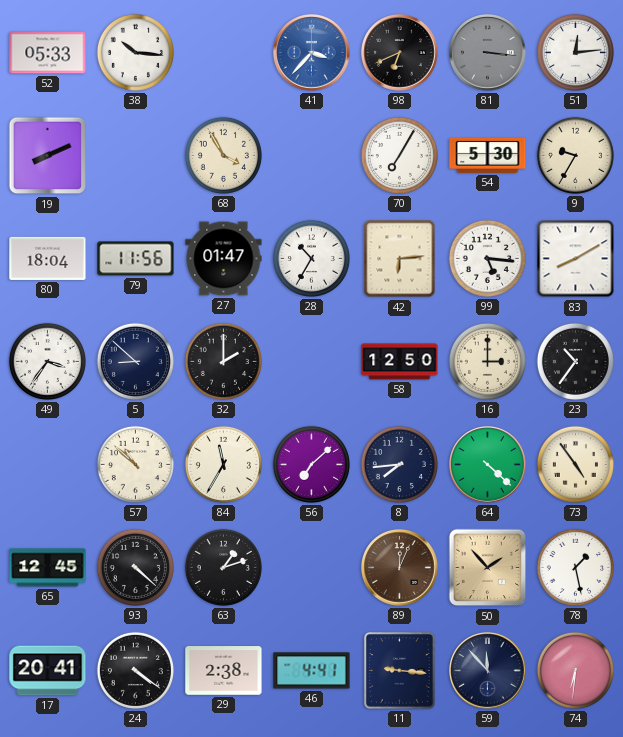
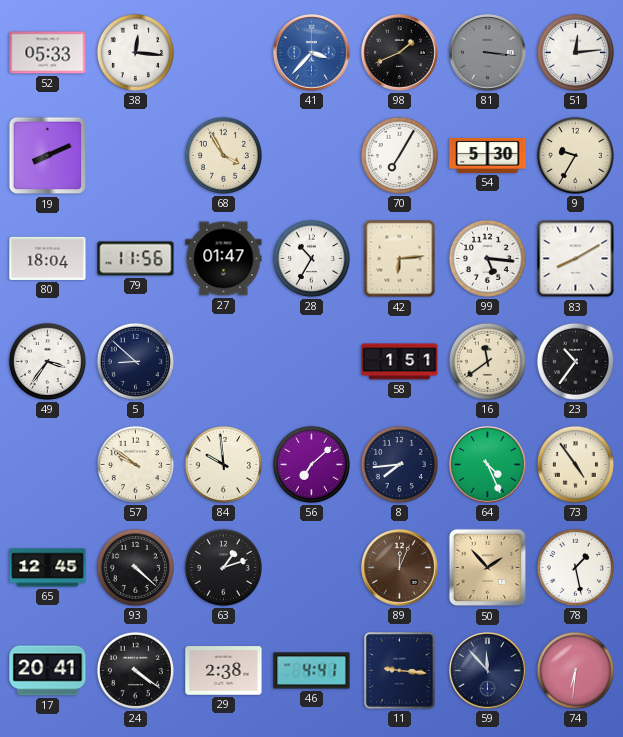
38: 10:16 -> 12:16 (135, 52)
98: 6:41 -> 1:41 (400, 53)
32: 2:00 -> none (223, 361)
58: 12:50 -> 1:51 (400, 362)
16: 3:00 -> 11:39 (487, 361)
57: 10:52 -> 9:51 (135, 464)
84: 11:35 -> 9:59 (223, 464)
64: 4:22 -> 4:26 (488, 465)
